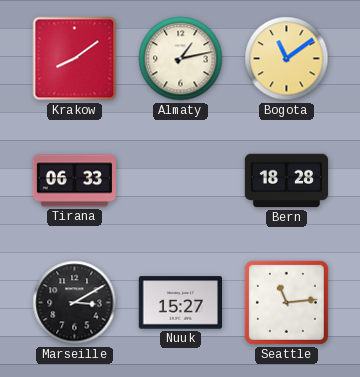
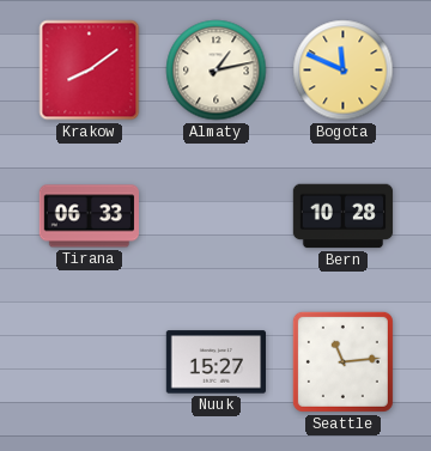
Bogota: 11:09 -> 11:49 (344, 71)
Bern: 18:28 -> 10:28 (344, 217)
Marseille: 3:10 -> none (75, 303)
